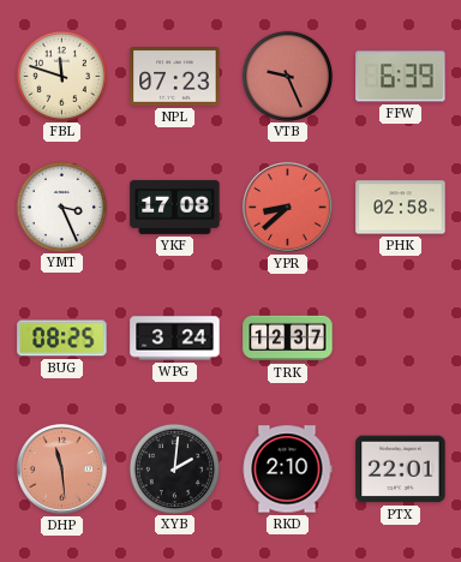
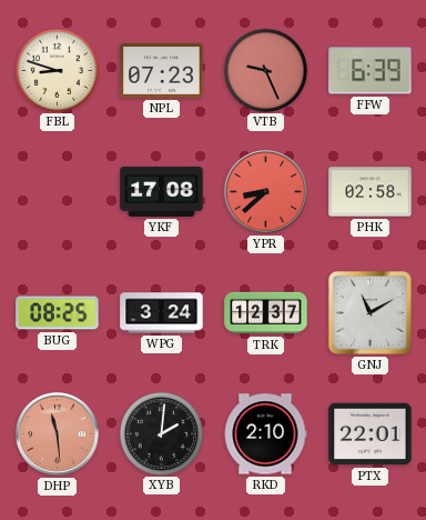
FBL: 11:48 -> 8:48 (57, 70)
YMT: 3:26 -> none (61, 207)
GNJ: none -> 11:10 (369, 312)
